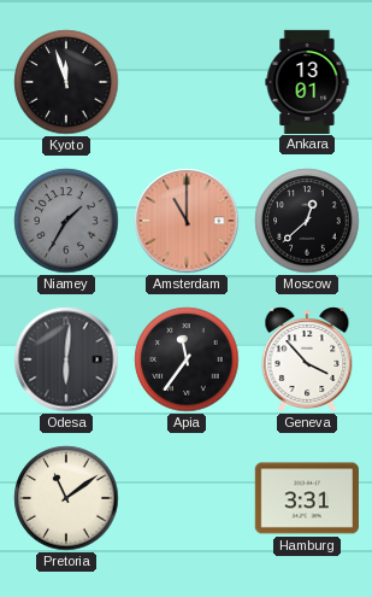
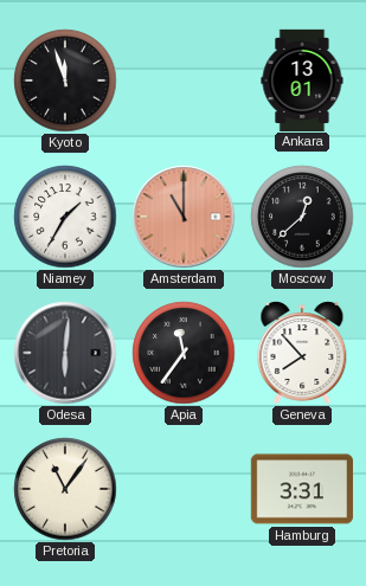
Niamey dial: grey -> white (65, 217)
Geneva: 3:53 -> 7:53 (302, 353)
Pretoria: 11:09 -> 11:06 (65, 489)
